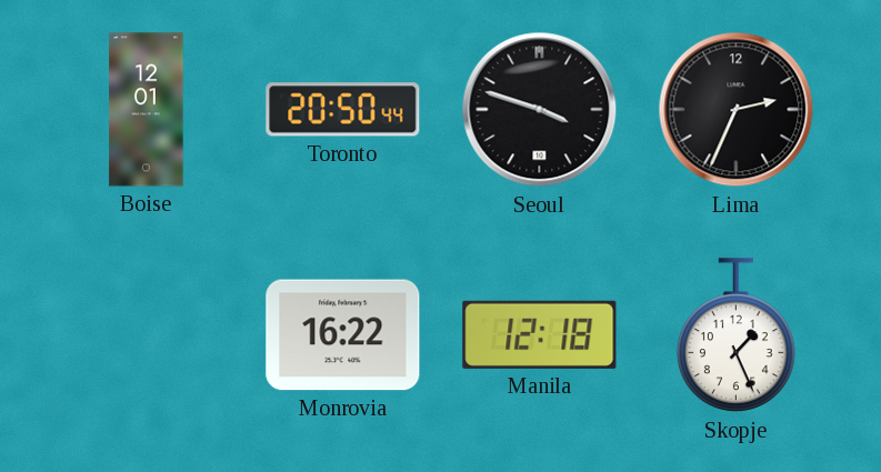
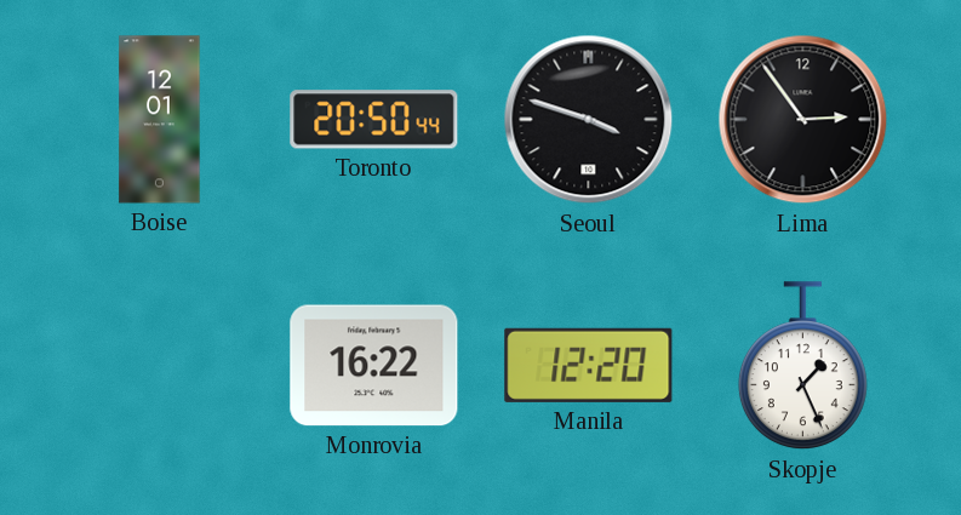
Lima: 2:34 -> 2:54 (803, 120)
Manila: 12:18 -> 12:20 (589, 365)
